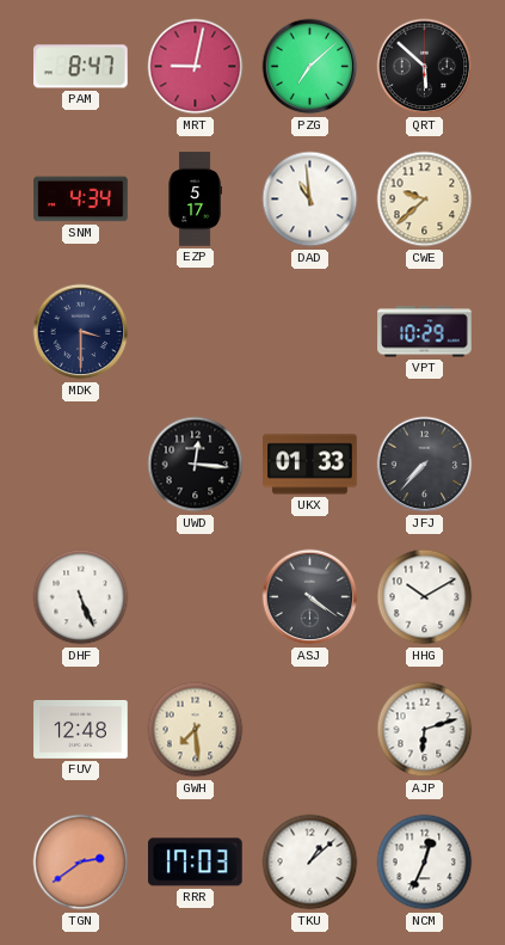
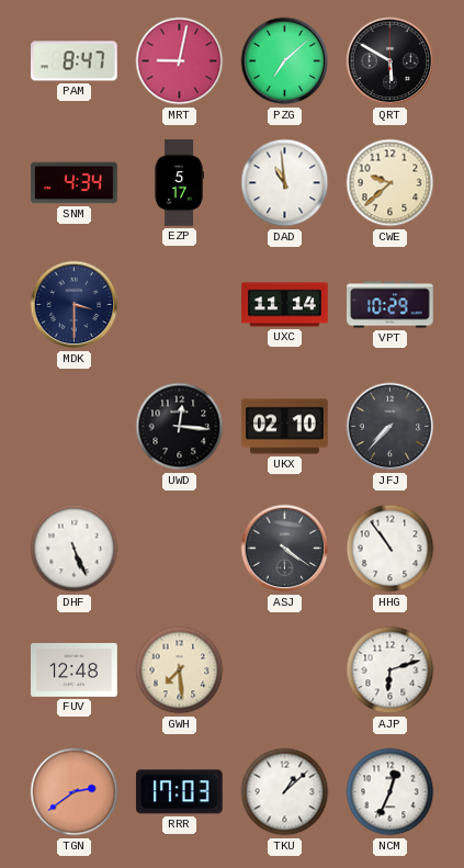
QRT: 5:52 -> 5:50 (391, 61)
UXC: none -> 11:14 (285, 305)
UKX: 01:33 -> 02:10 (285, 427)
HHG: 10:10 -> 10:54 (391, 549)
